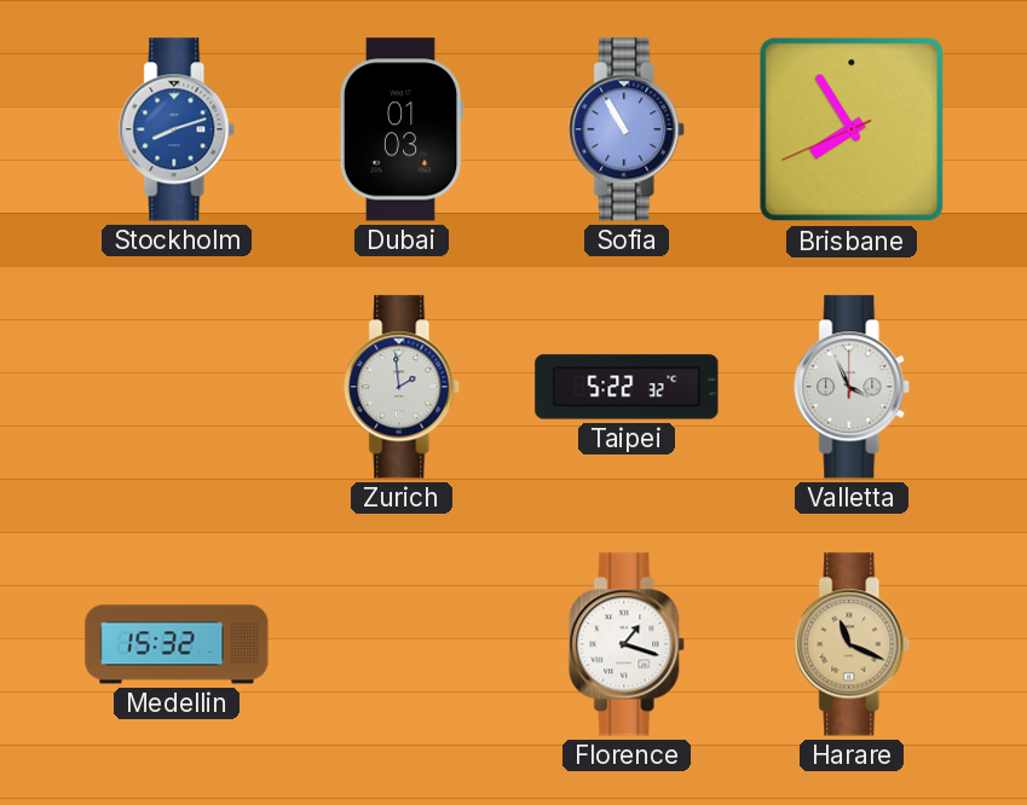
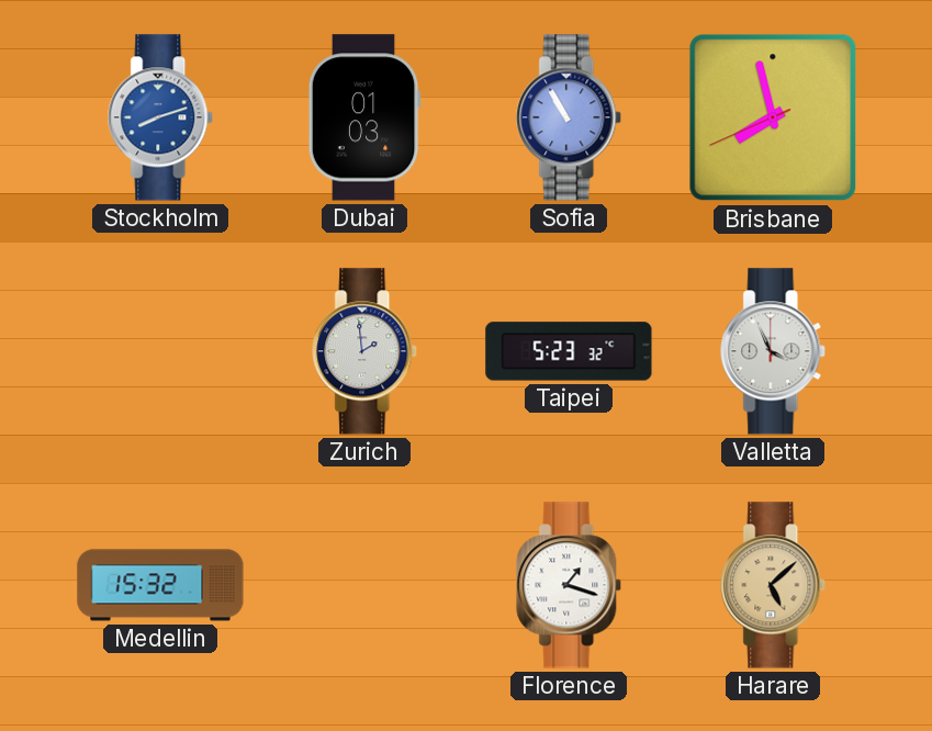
Brisbane: 7:54 -> 7:57 (773, 117)
Taipei: 5:22 -> 5:23 (569, 351)
Harare: 11:19 -> 5:08 (774, 585)
